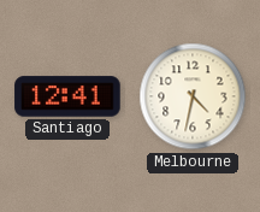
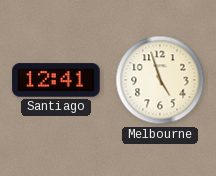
Melbourne: 4:32 -> 4:57 (160, 80)
